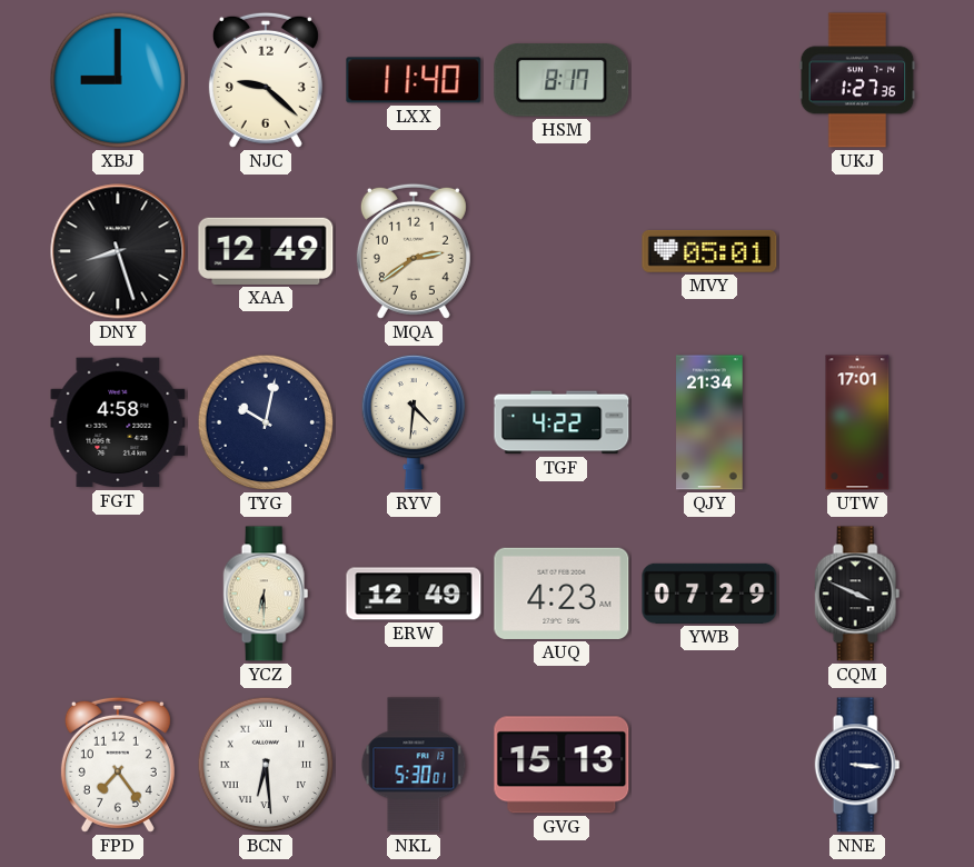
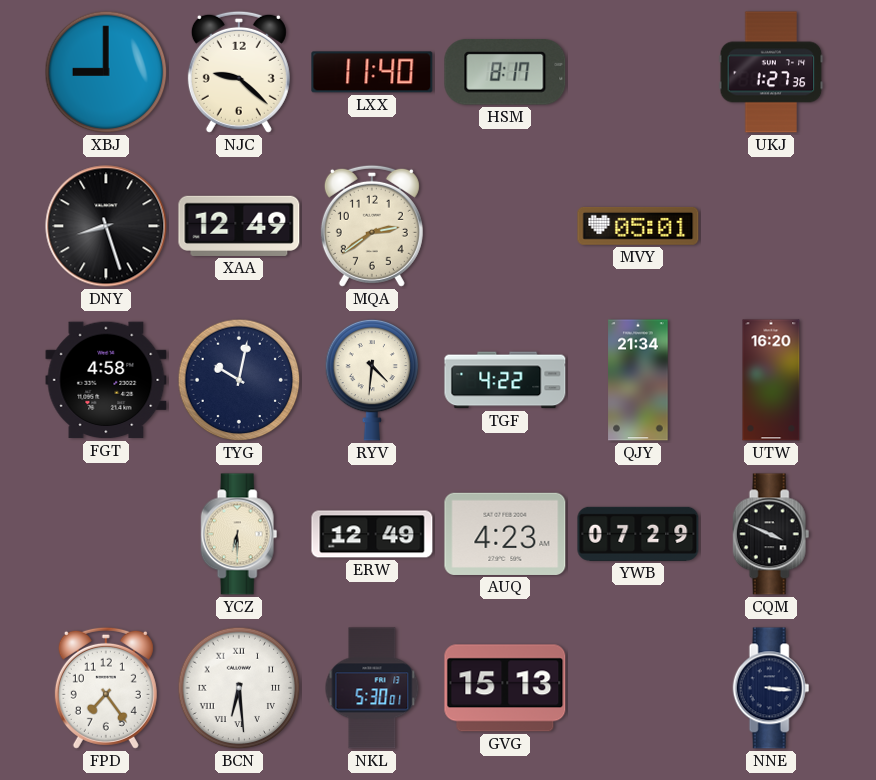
UTW: 17:01 -> 16:20 (771, 380)
